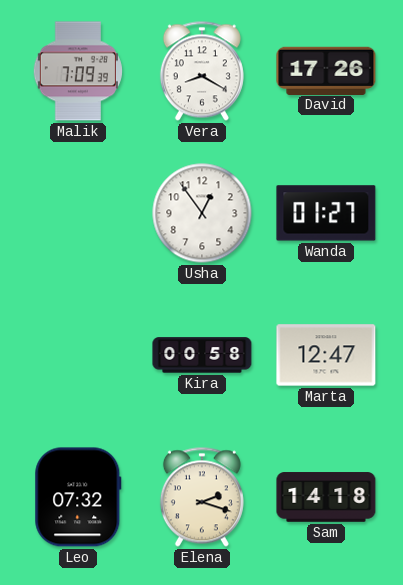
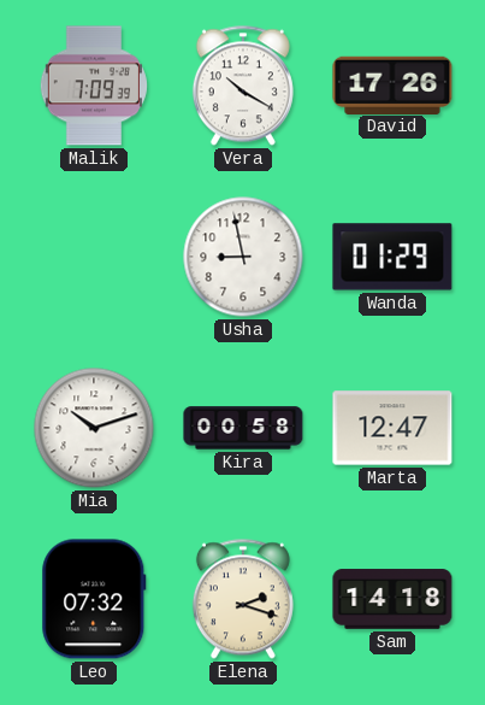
Vera: 8:20 -> 10:20 (243, 86)
Usha: 12:54 -> 8:58 (243, 257)
Wanda: 01:27 -> 01:29 (392, 257)
Mia: none -> 10:12 (94, 428)
